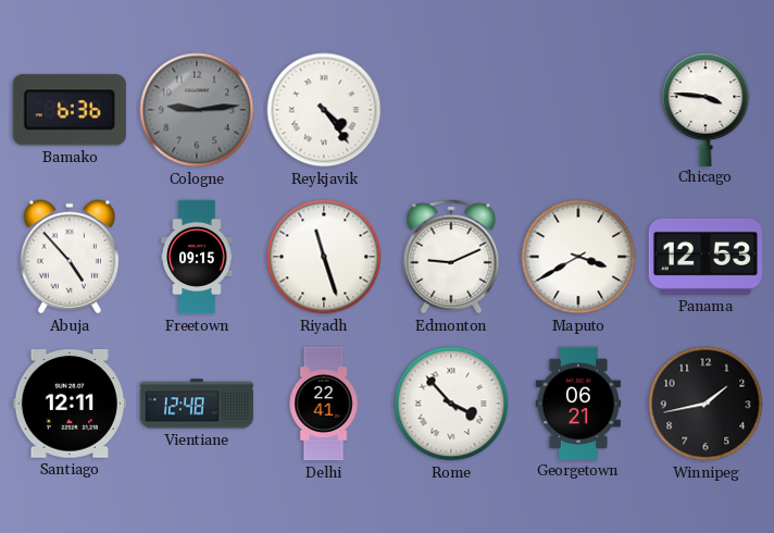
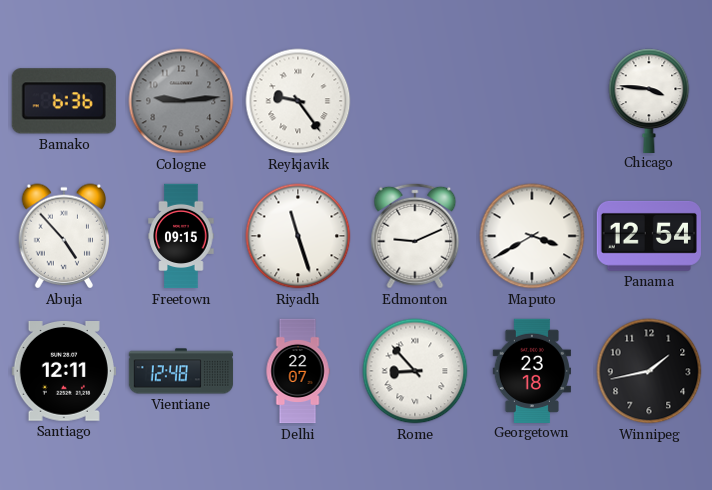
Reykjavik: 4:24 -> 9:24 (298, 101)
Panama: 12:53 -> 12:54 (648, 236)
Delhi: 22:41 -> 22:07 (298, 371)
Rome: 3:53 -> 8:53 (415, 371)
Georgetown: 06:21 -> 23:18 (531, 370)
